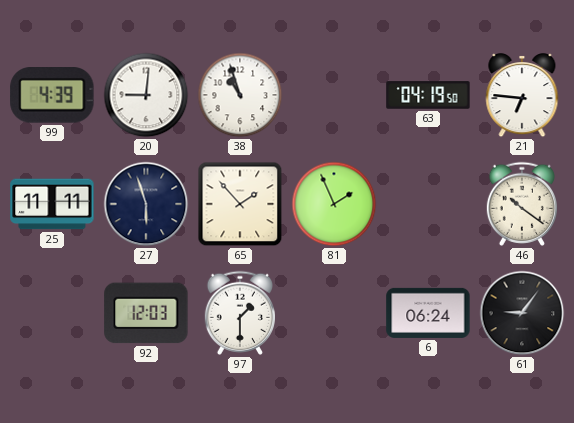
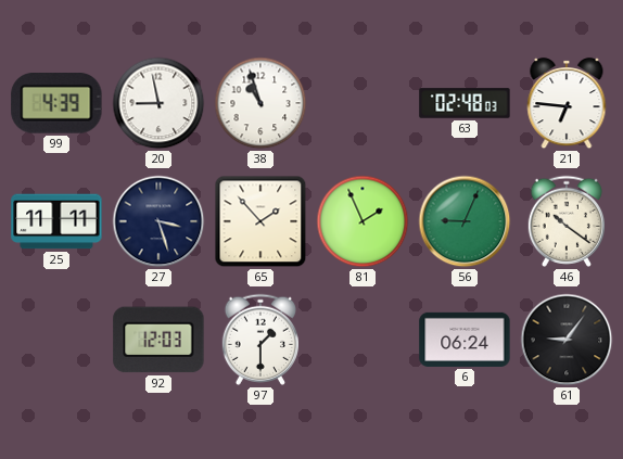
20: 9:01 -> 8:58 (158, 103)
63: 04:19 -> 02:48 (465, 103)
27: 5:57 -> 3:27 (158, 221)
56: none -> 9:04 (465, 221)
